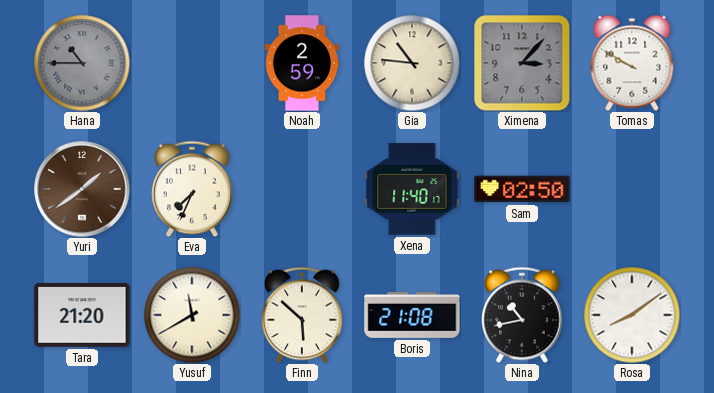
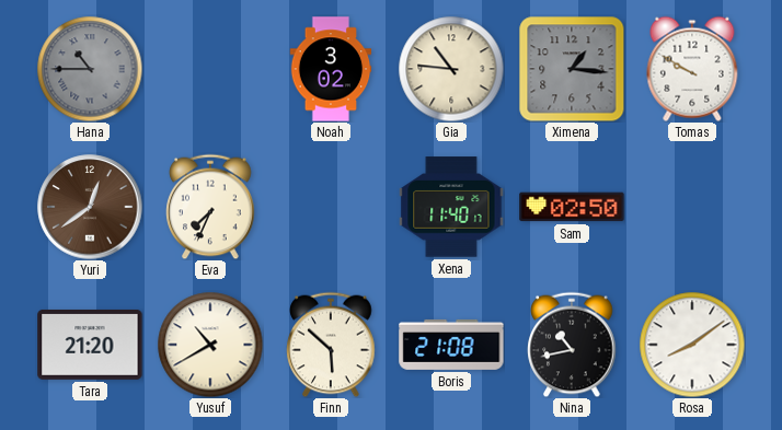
Noah: 2:59 -> 3:02 (331, 69)
Ximena: 3:07 -> 1:16 (572, 69)
Yuri: 1:39 -> 12:39 (90, 207)
Yusuf: 11:40 -> 10:40 (210, 345)
